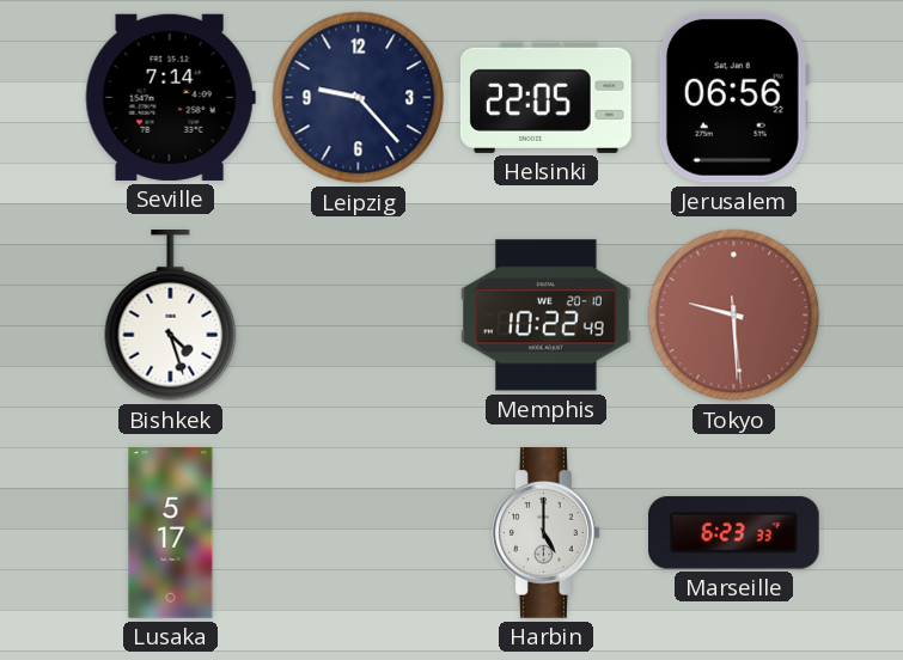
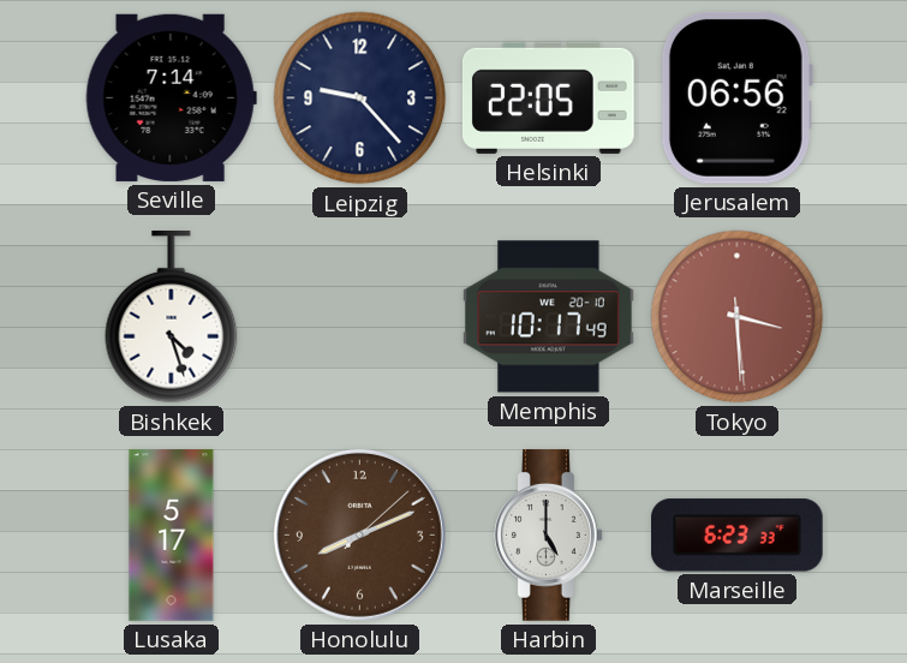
Memphis: 10:22 -> 10:17 (549, 317)
Tokyo: 9:29 -> 3:29 (738, 317)
Honolulu: none -> 8:11 (359, 534)
